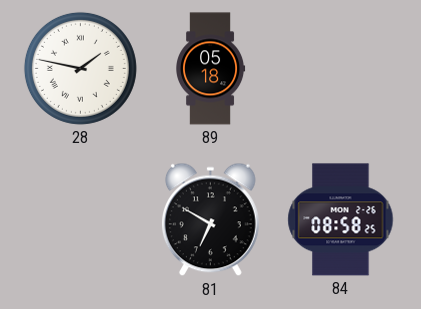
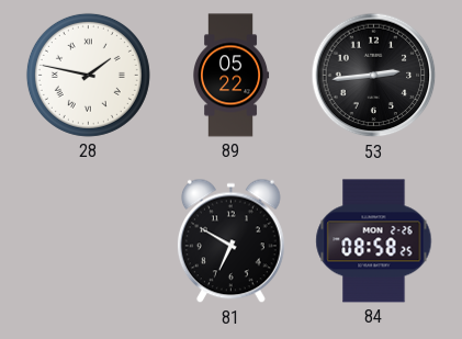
89: 05:18 -> 05:22 (232, 76)
53: none -> 2:44 (374, 76)
